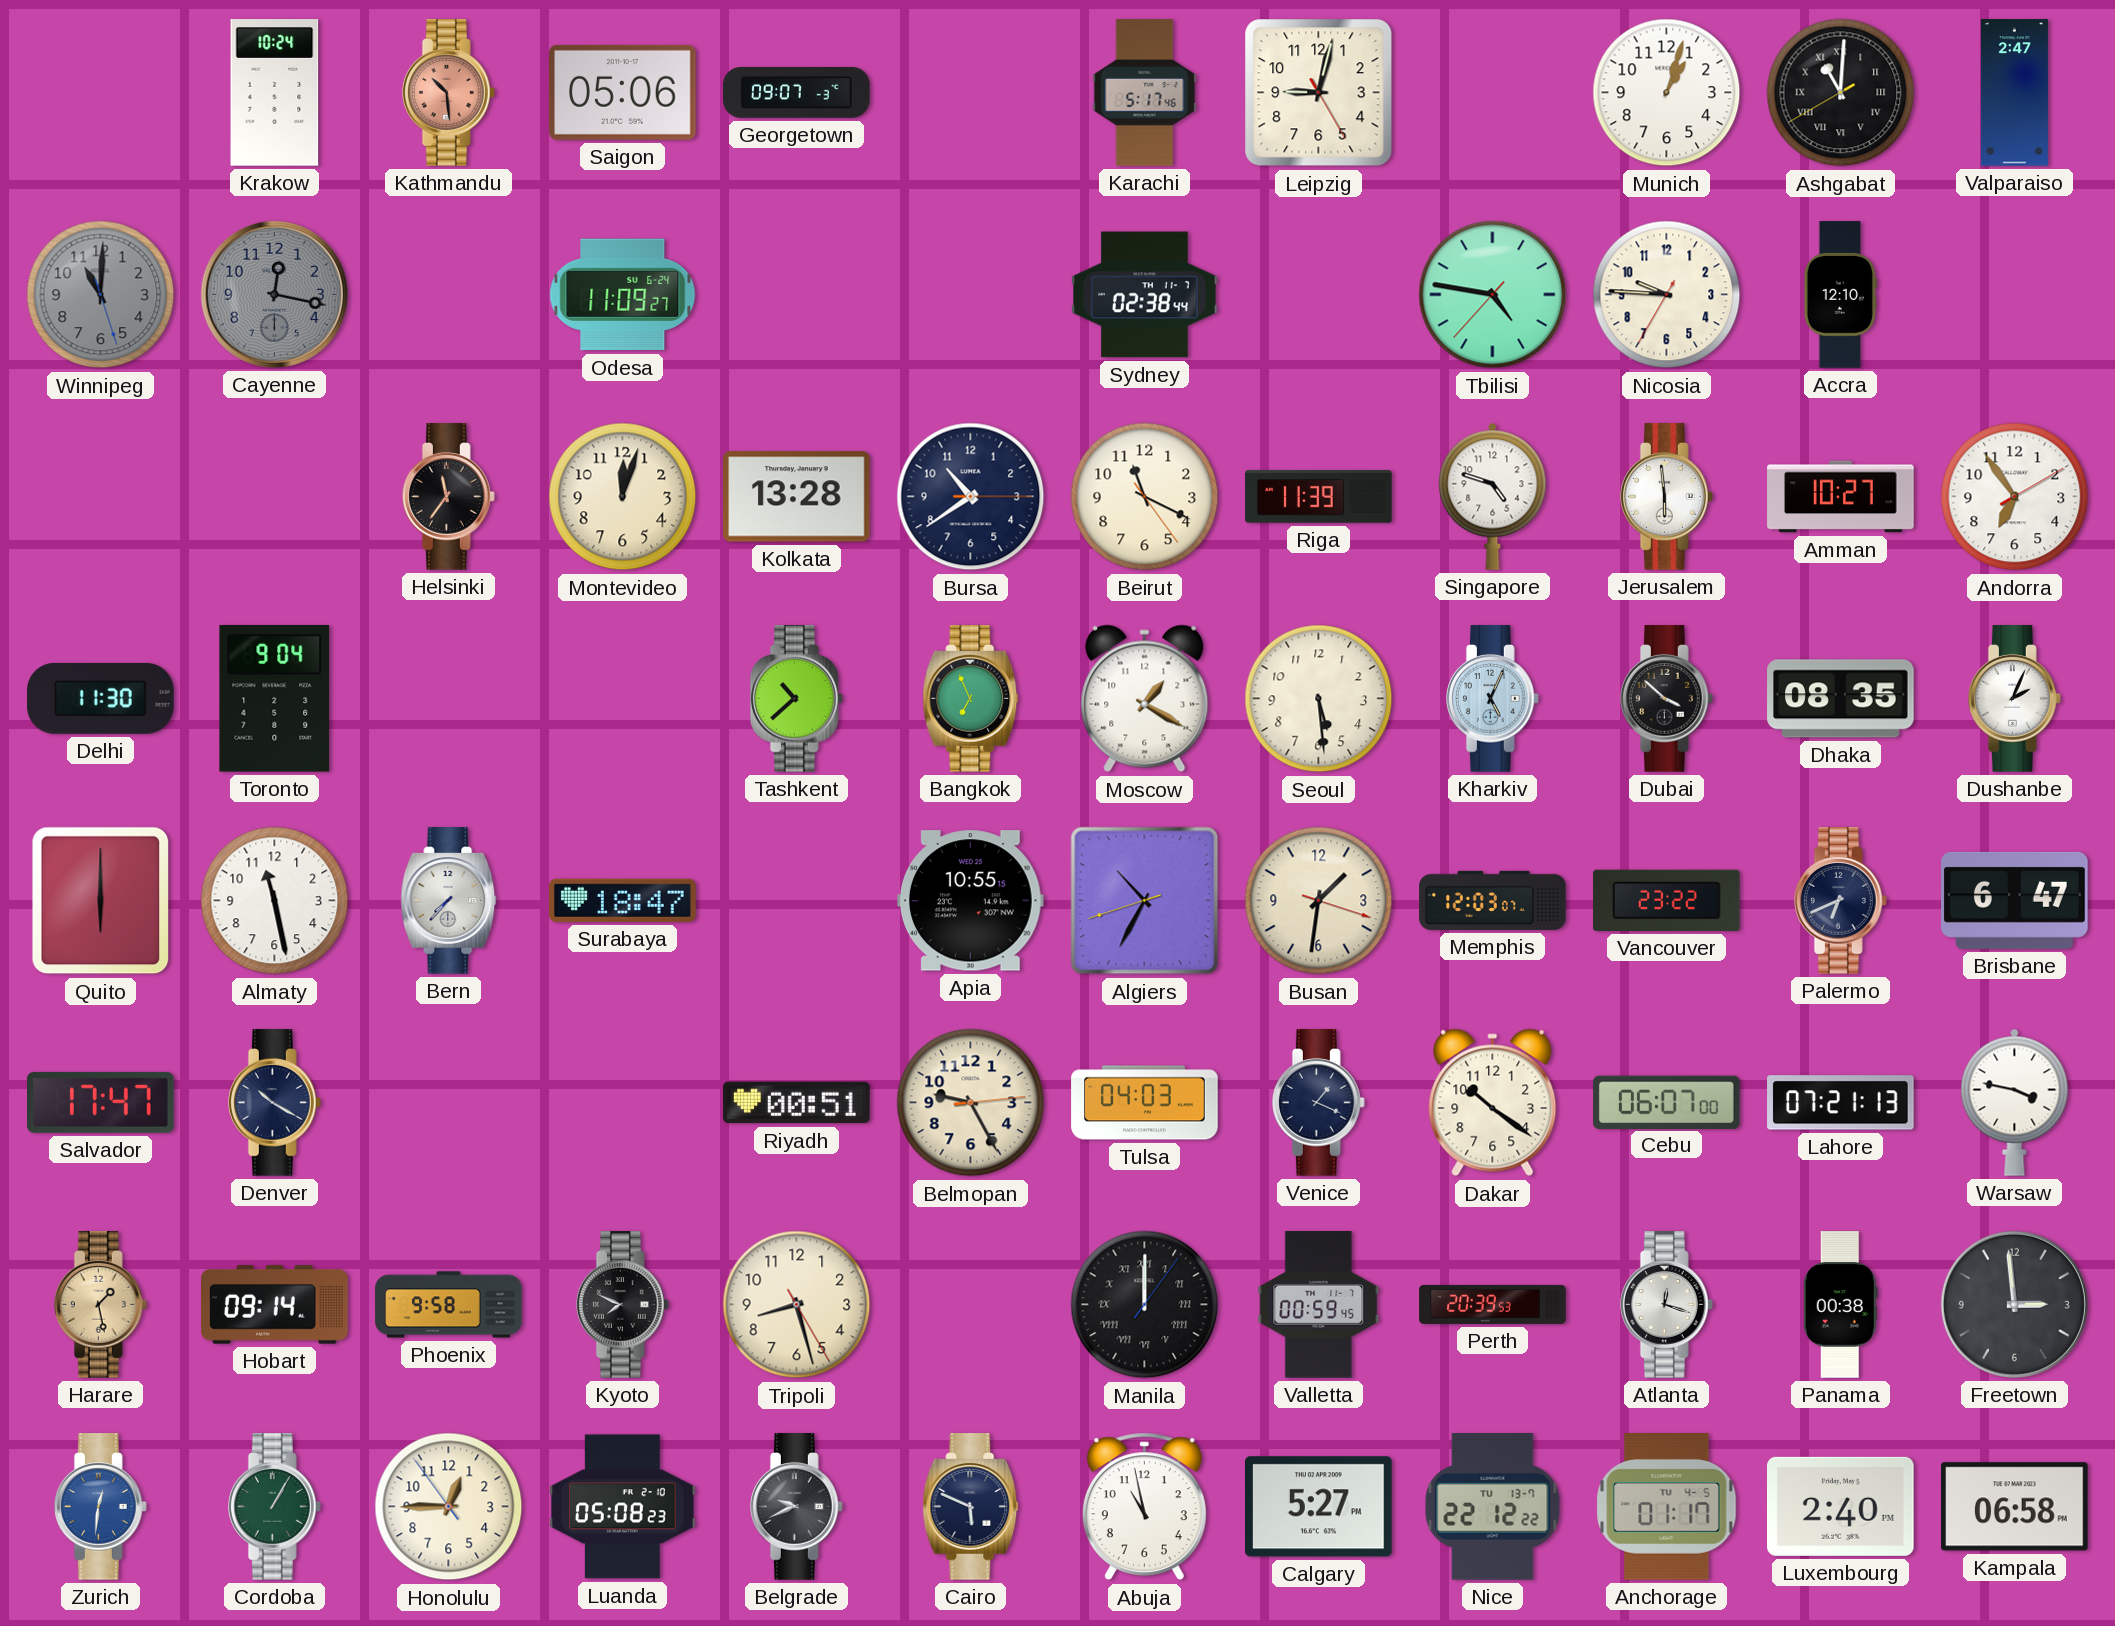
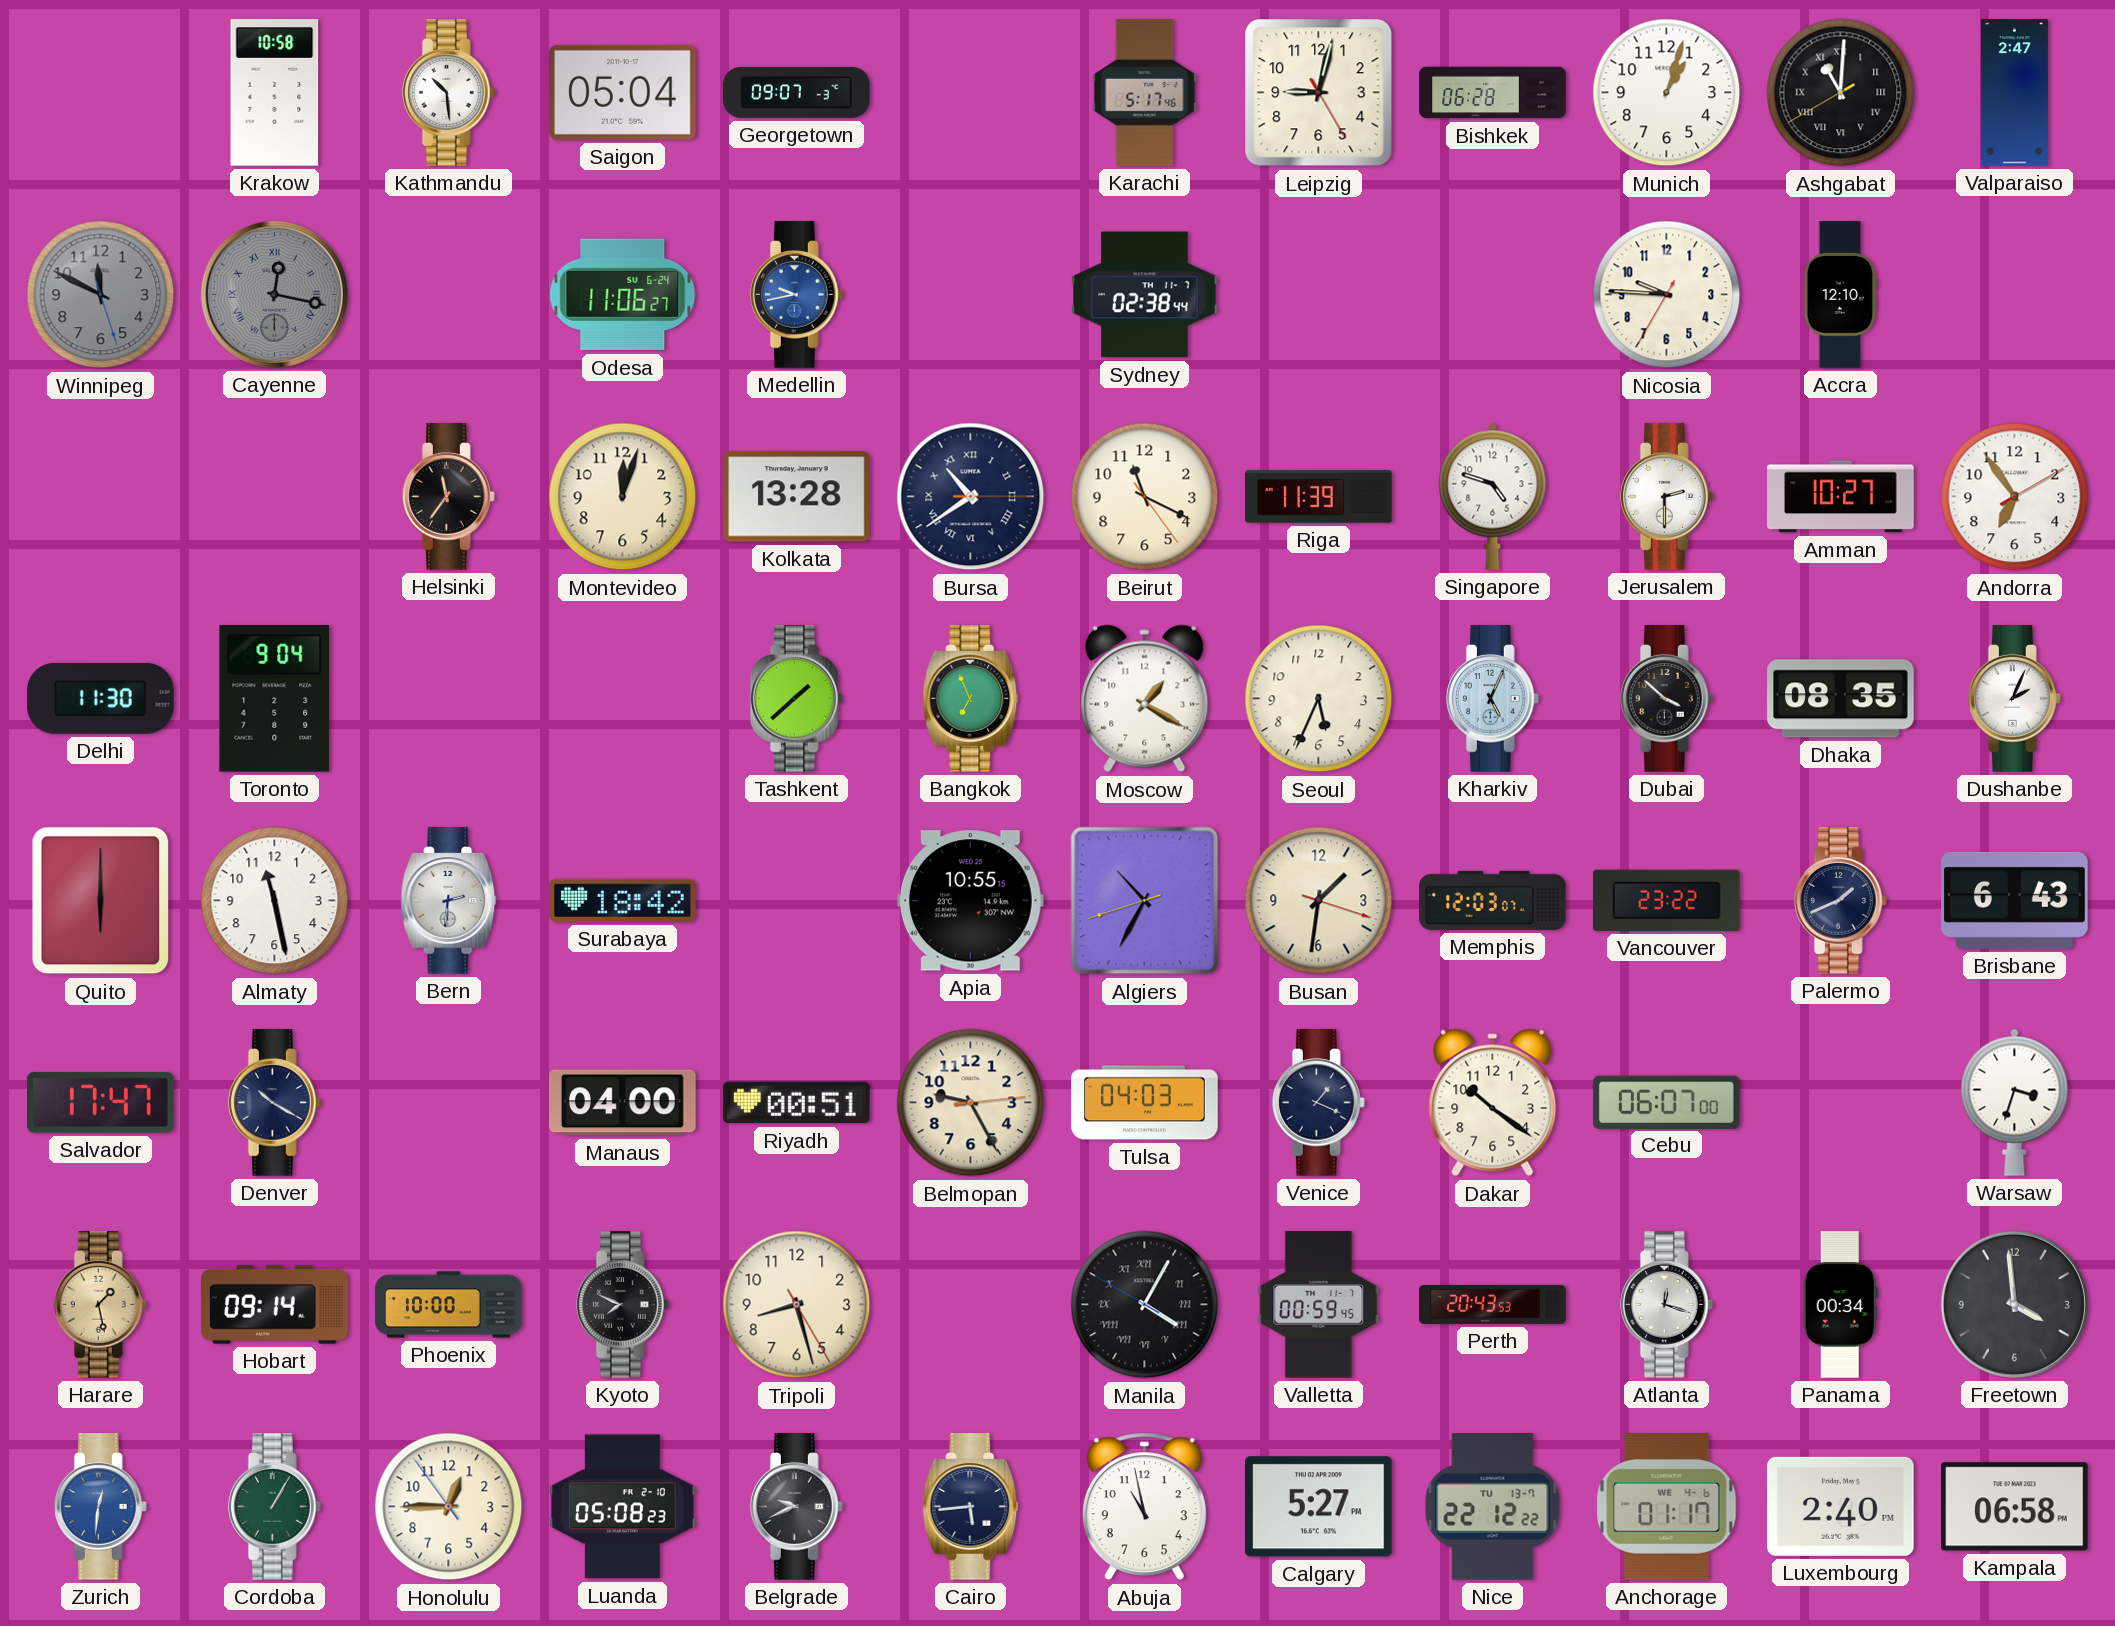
Krakow: 10:24 -> 10:58 (275, 93)
Kathmandu dial: salmon -> white (448, 93)
Saigon: 05:06 -> 05:04 (623, 92)
Bishkek: none -> 06:28 (1493, 93)
Winnipeg: 11:00 -> 11:49 (101, 295)
Cayenne numerals: Arabic -> Roman (274, 294)
Odesa: 11:09 -> 11:06 (623, 295)
Medellin: none -> 9:43 (796, 295)
Tbilisi: 4:46 -> none (1493, 295)
Bursa numerals: Arabic -> Roman (971, 497)
Jerusalem: 5:59 -> 2:30 (1666, 497)
Tashkent: 10:38 -> 1:38 (796, 699)
Seoul: 5:29 -> 5:34 (1319, 699)
Bern: 7:37 -> 2:31 (449, 901)
Surabaya: 18:47 -> 18:42 (623, 900)
Palermo: 6:41 -> 1:41 (1840, 901)
Brisbane: 6:47 -> 6:43 (2015, 900)
Manaus: none -> 04:00 (623, 1103)
Lahore: 07:21 -> none (1841, 1103)
Warsaw: 3:47 -> 3:33 (2015, 1102)
Phoenix: 9:58 -> 10:00 (449, 1305)
Manila: 12:00 -> 4:04 (1145, 1305)
Perth: 20:39 -> 20:43 (1493, 1304)
Panama: 00:38 -> 00:34 (1840, 1305)
Freetown: 2:59 -> 3:59 (2014, 1304)
Cairo: 5:49 -> 5:44 (971, 1507)
Anchorage date: TU 4-5 -> WE 4-6 (1667, 1507)
